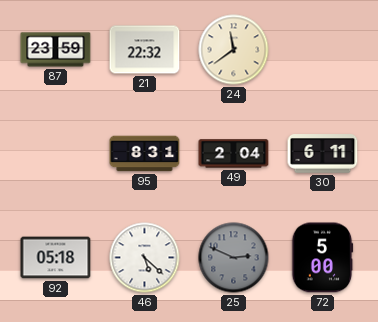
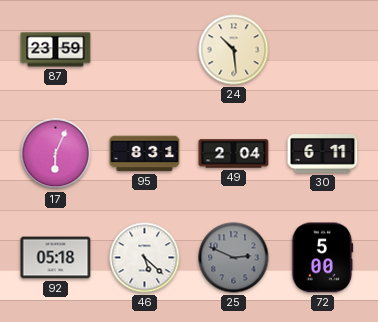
21: 22:32 -> none (145, 50)
24: 11:39 -> 10:29 (234, 50)
17: none -> 6:04 (56, 154)
